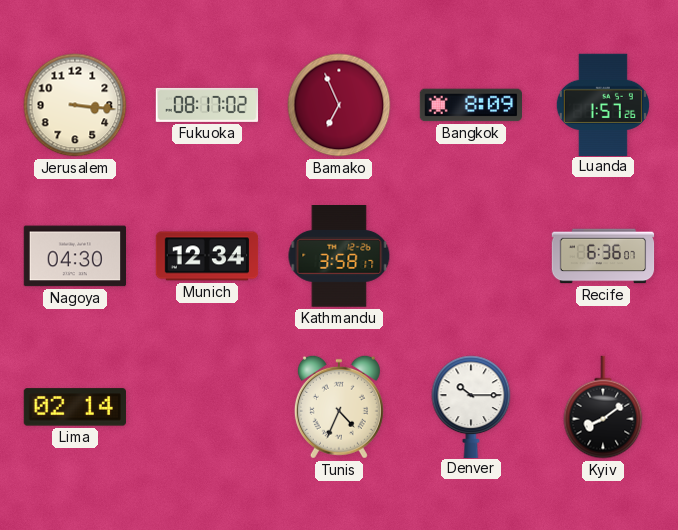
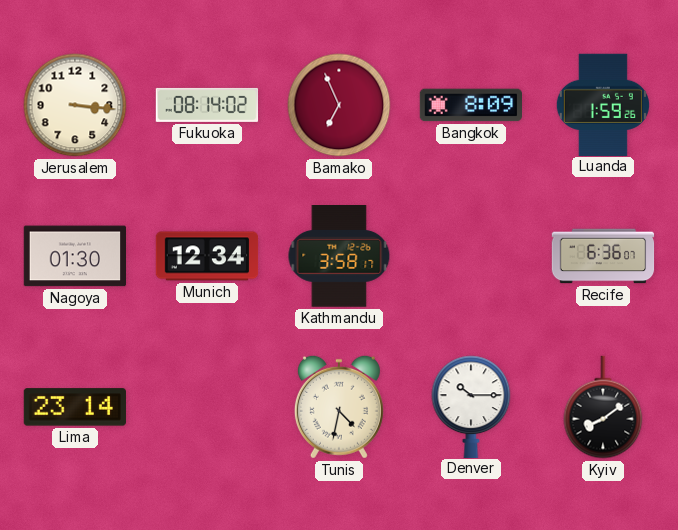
Fukuoka: 08:17 -> 08:14 (207, 105)
Luanda: 1:57 -> 1:59 (603, 104)
Nagoya: 04:30 -> 01:30 (74, 256)
Lima: 02:14 -> 23:14 (75, 407)
Tunis: 4:34 -> 4:32 (339, 407)
